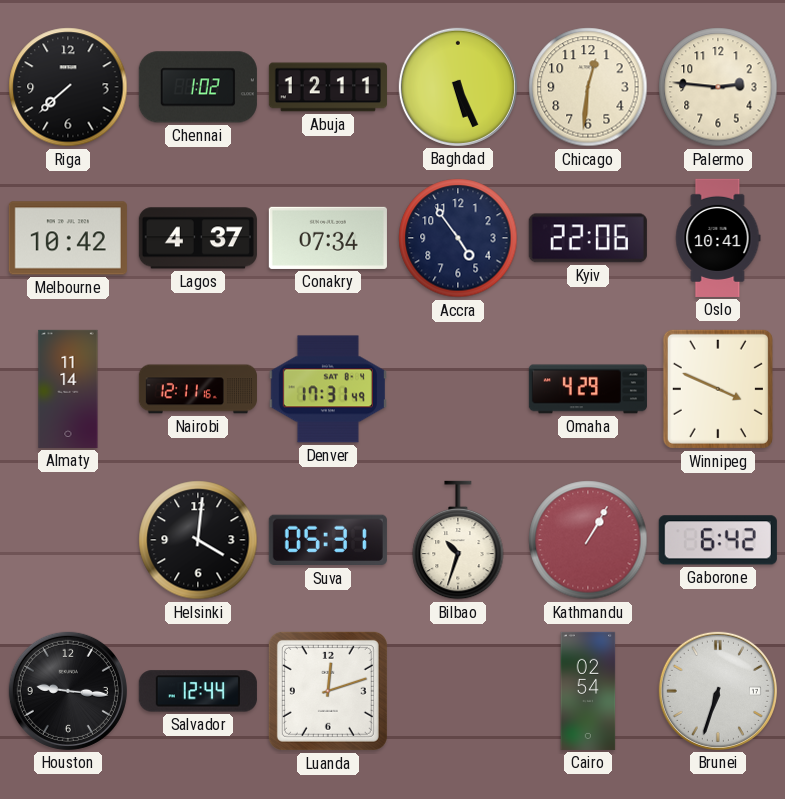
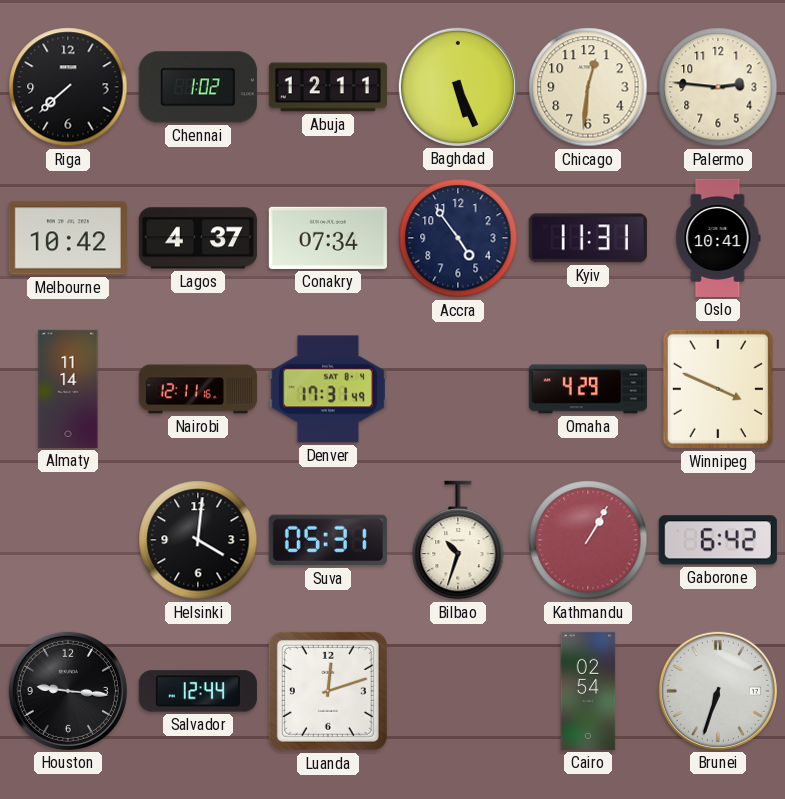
Kyiv: 22:06 -> 11:31 (588, 238)
